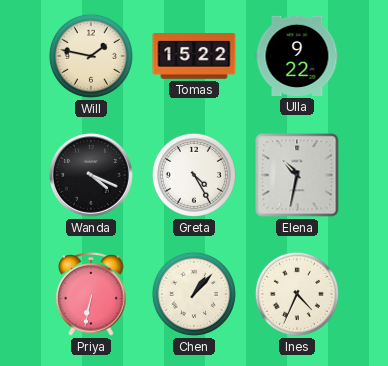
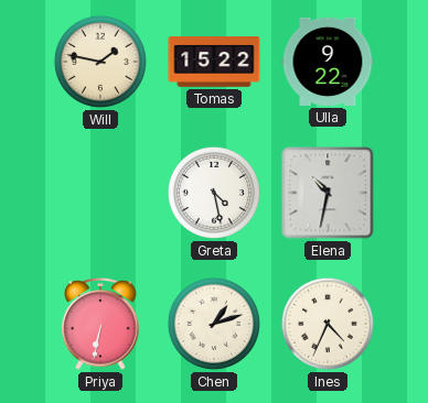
Wanda: 4:19 -> none (91, 175)
Greta: 4:25 -> 4:28 (214, 193)
Chen: 1:07 -> 1:12 (214, 324)
